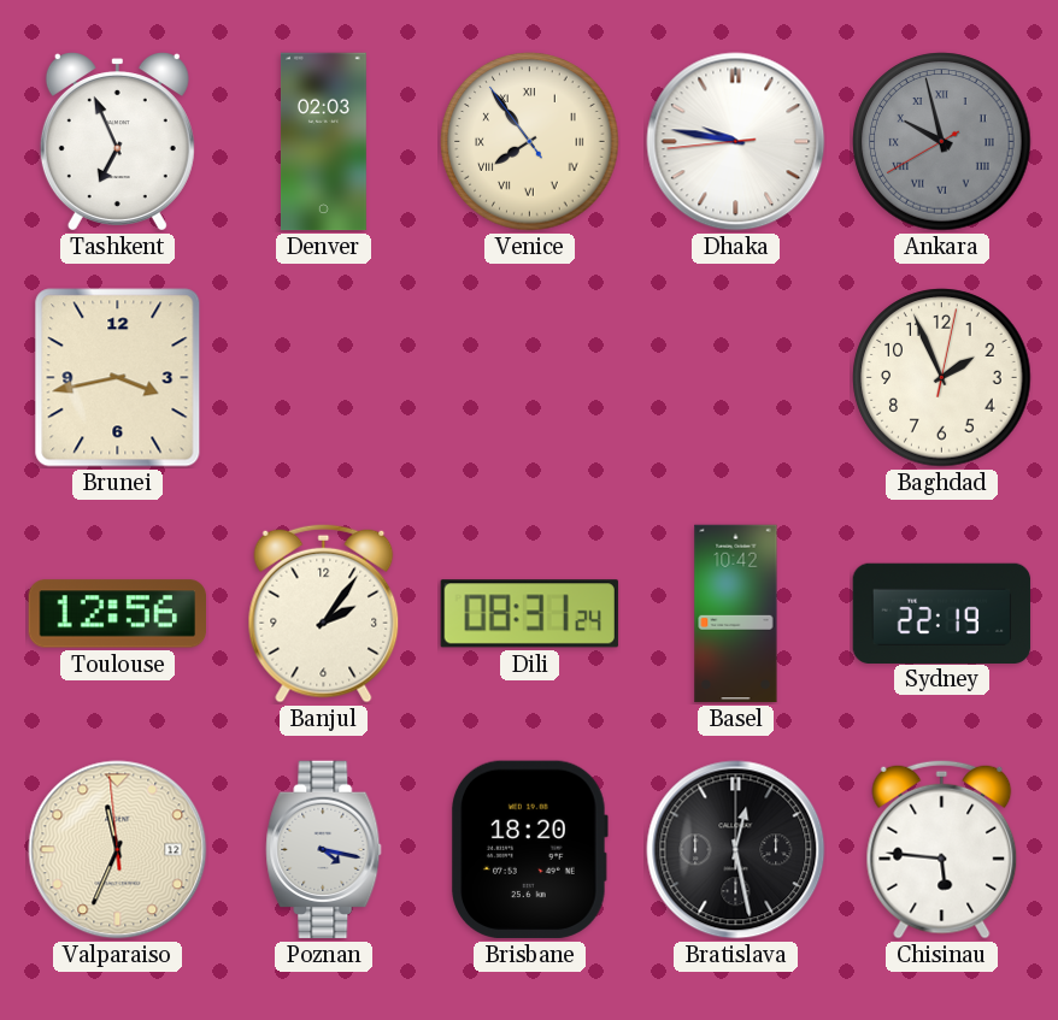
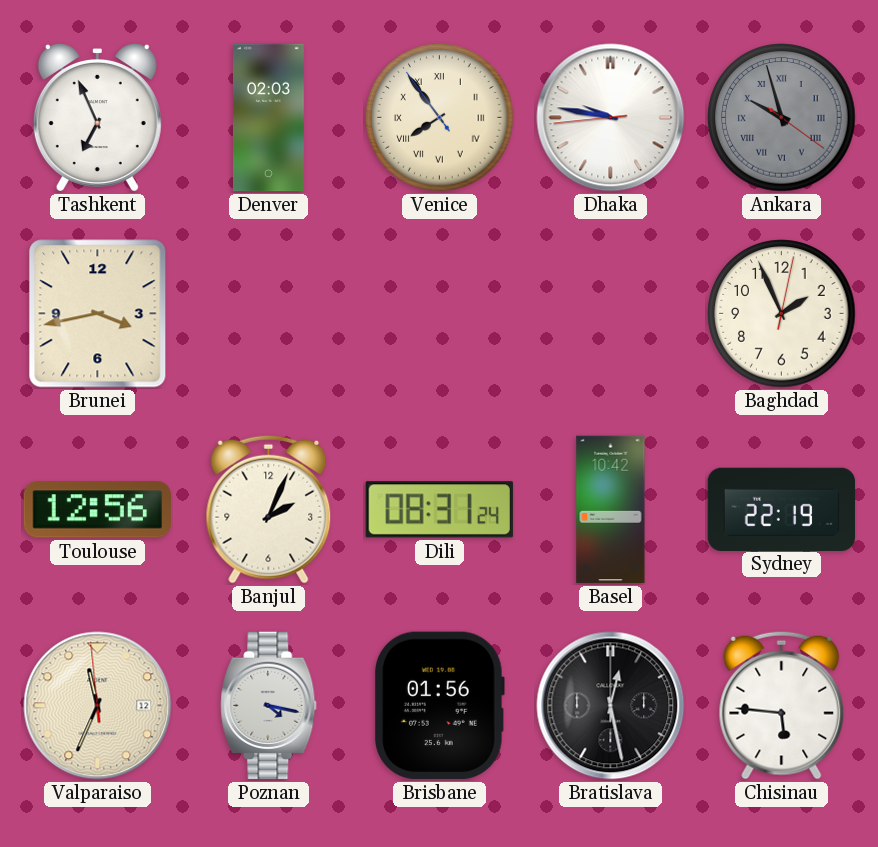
Ankara: 9:57:40 -> 9:57:21 (782, 118)
Banjul: 2:06 -> 2:04 (269, 509)
Brisbane: 18:20 -> 01:56 (440, 705)
